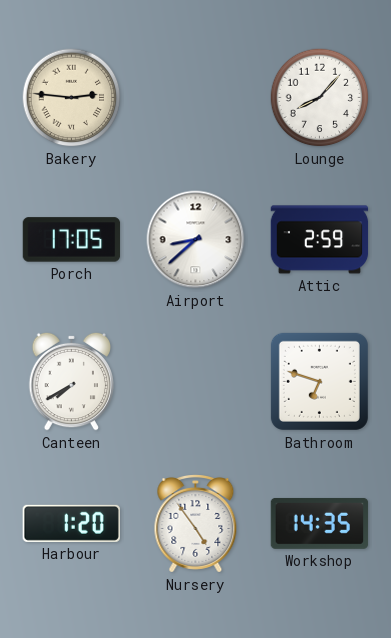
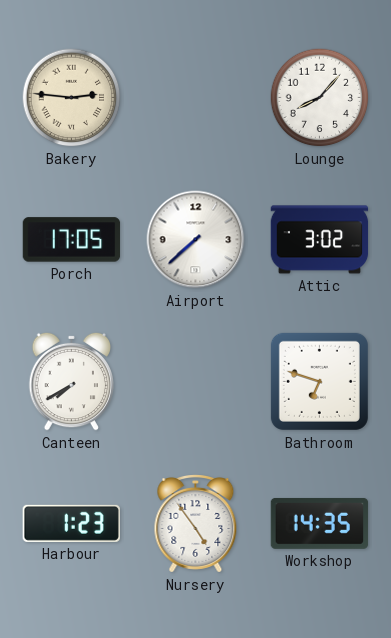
Airport: 8:38 -> 7:38 (196, 240)
Attic: 2:59 -> 3:02 (320, 240)
Harbour: 1:20 -> 1:23 (71, 523)
